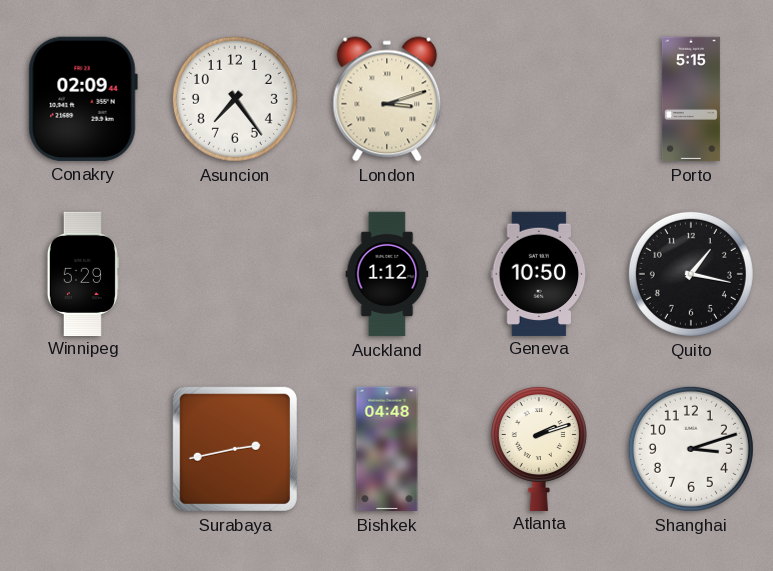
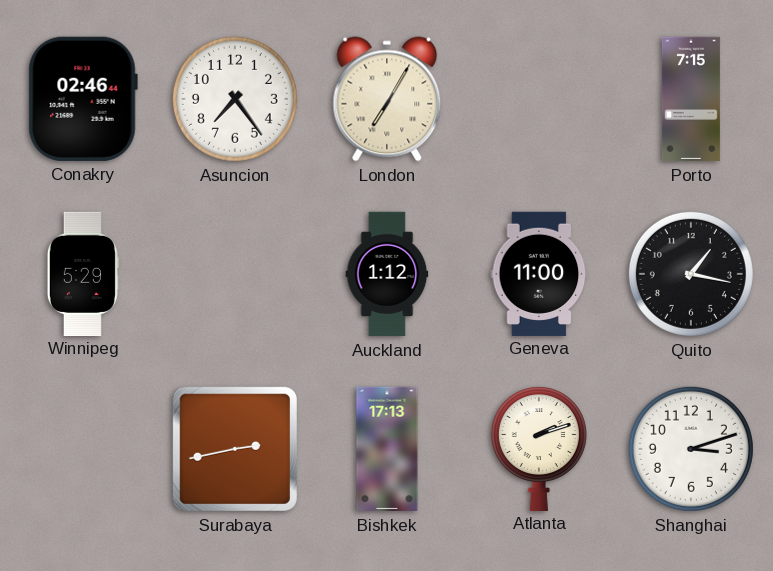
Conakry: 02:09 -> 02:46 (83, 99)
London: 3:12 -> 7:05 (387, 99)
Porto: 5:15 -> 7:15 (691, 99)
Geneva: 10:50 -> 11:00 (539, 273)
Bishkek: 04:48 -> 17:13 (387, 449)
